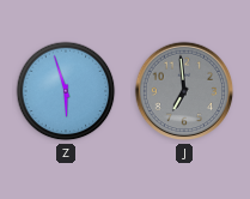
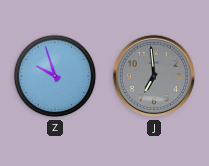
Z: 5:57 -> 9:57 (55, 76)
